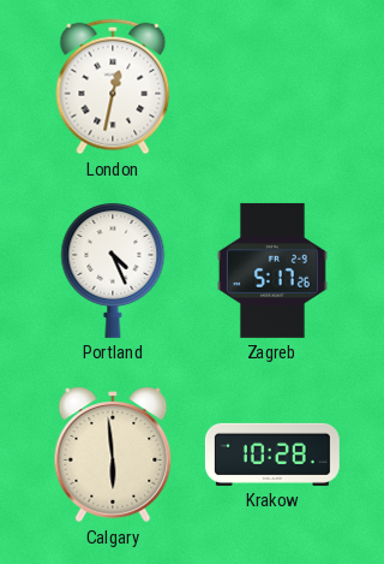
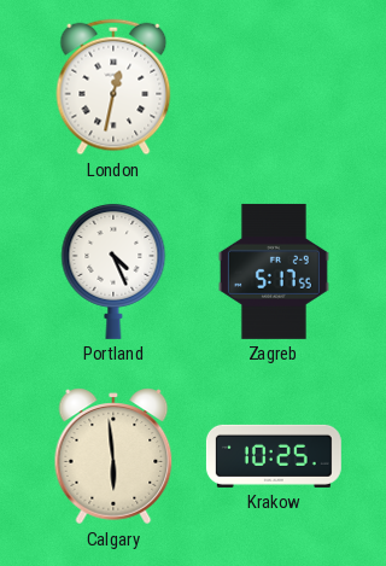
Zagreb: 5:17:26 -> 5:17:55 (274, 272)
Krakow: 10:28 -> 10:25 (274, 456)
